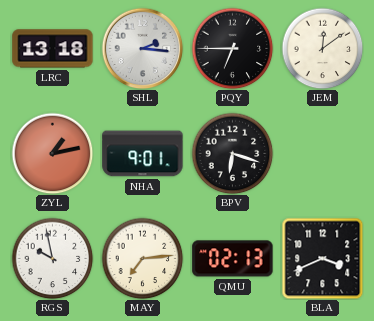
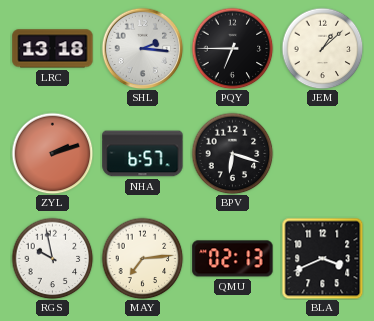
JEM: 12:09 -> 1:08 (322, 48)
ZYL: 1:13 -> 2:12 (52, 153)
NHA: 9:01 -> 6:57 (143, 154)
